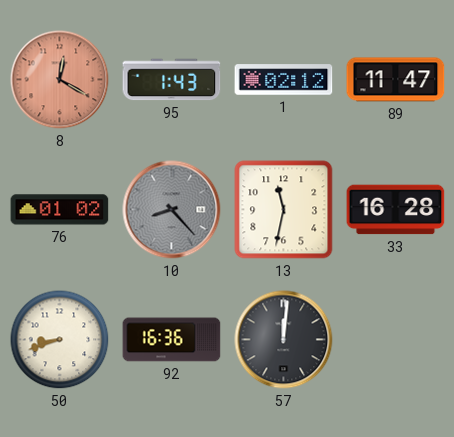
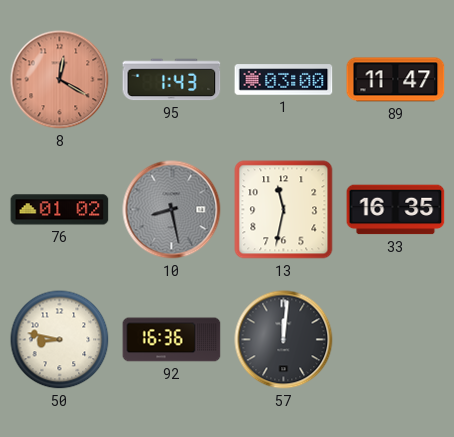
1: 02:12 -> 03:00 (284, 80)
10: 8:23 -> 8:28 (172, 210)
33: 16:28 -> 16:35 (396, 210)
50: 8:42 -> 8:47 (60, 340)
